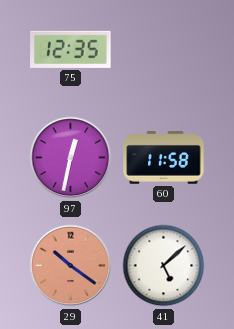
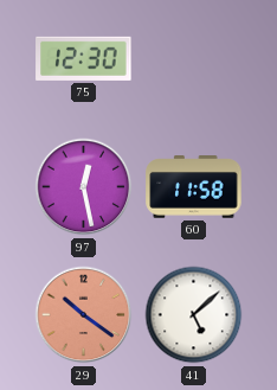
75: 12:35 -> 12:30 (84, 58)
97: 12:32 -> 12:28 (84, 187)
